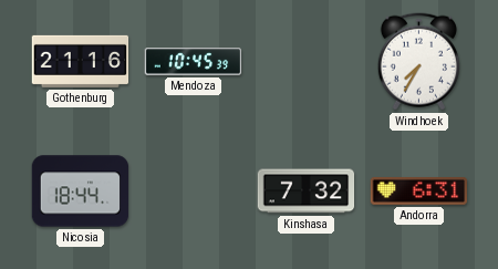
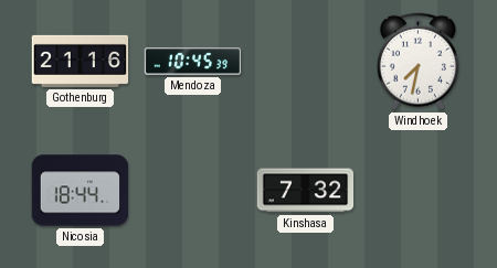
Windhoek: 7:35 -> 7:32 (417, 62)
Andorra: 6:31 -> none (419, 190)
